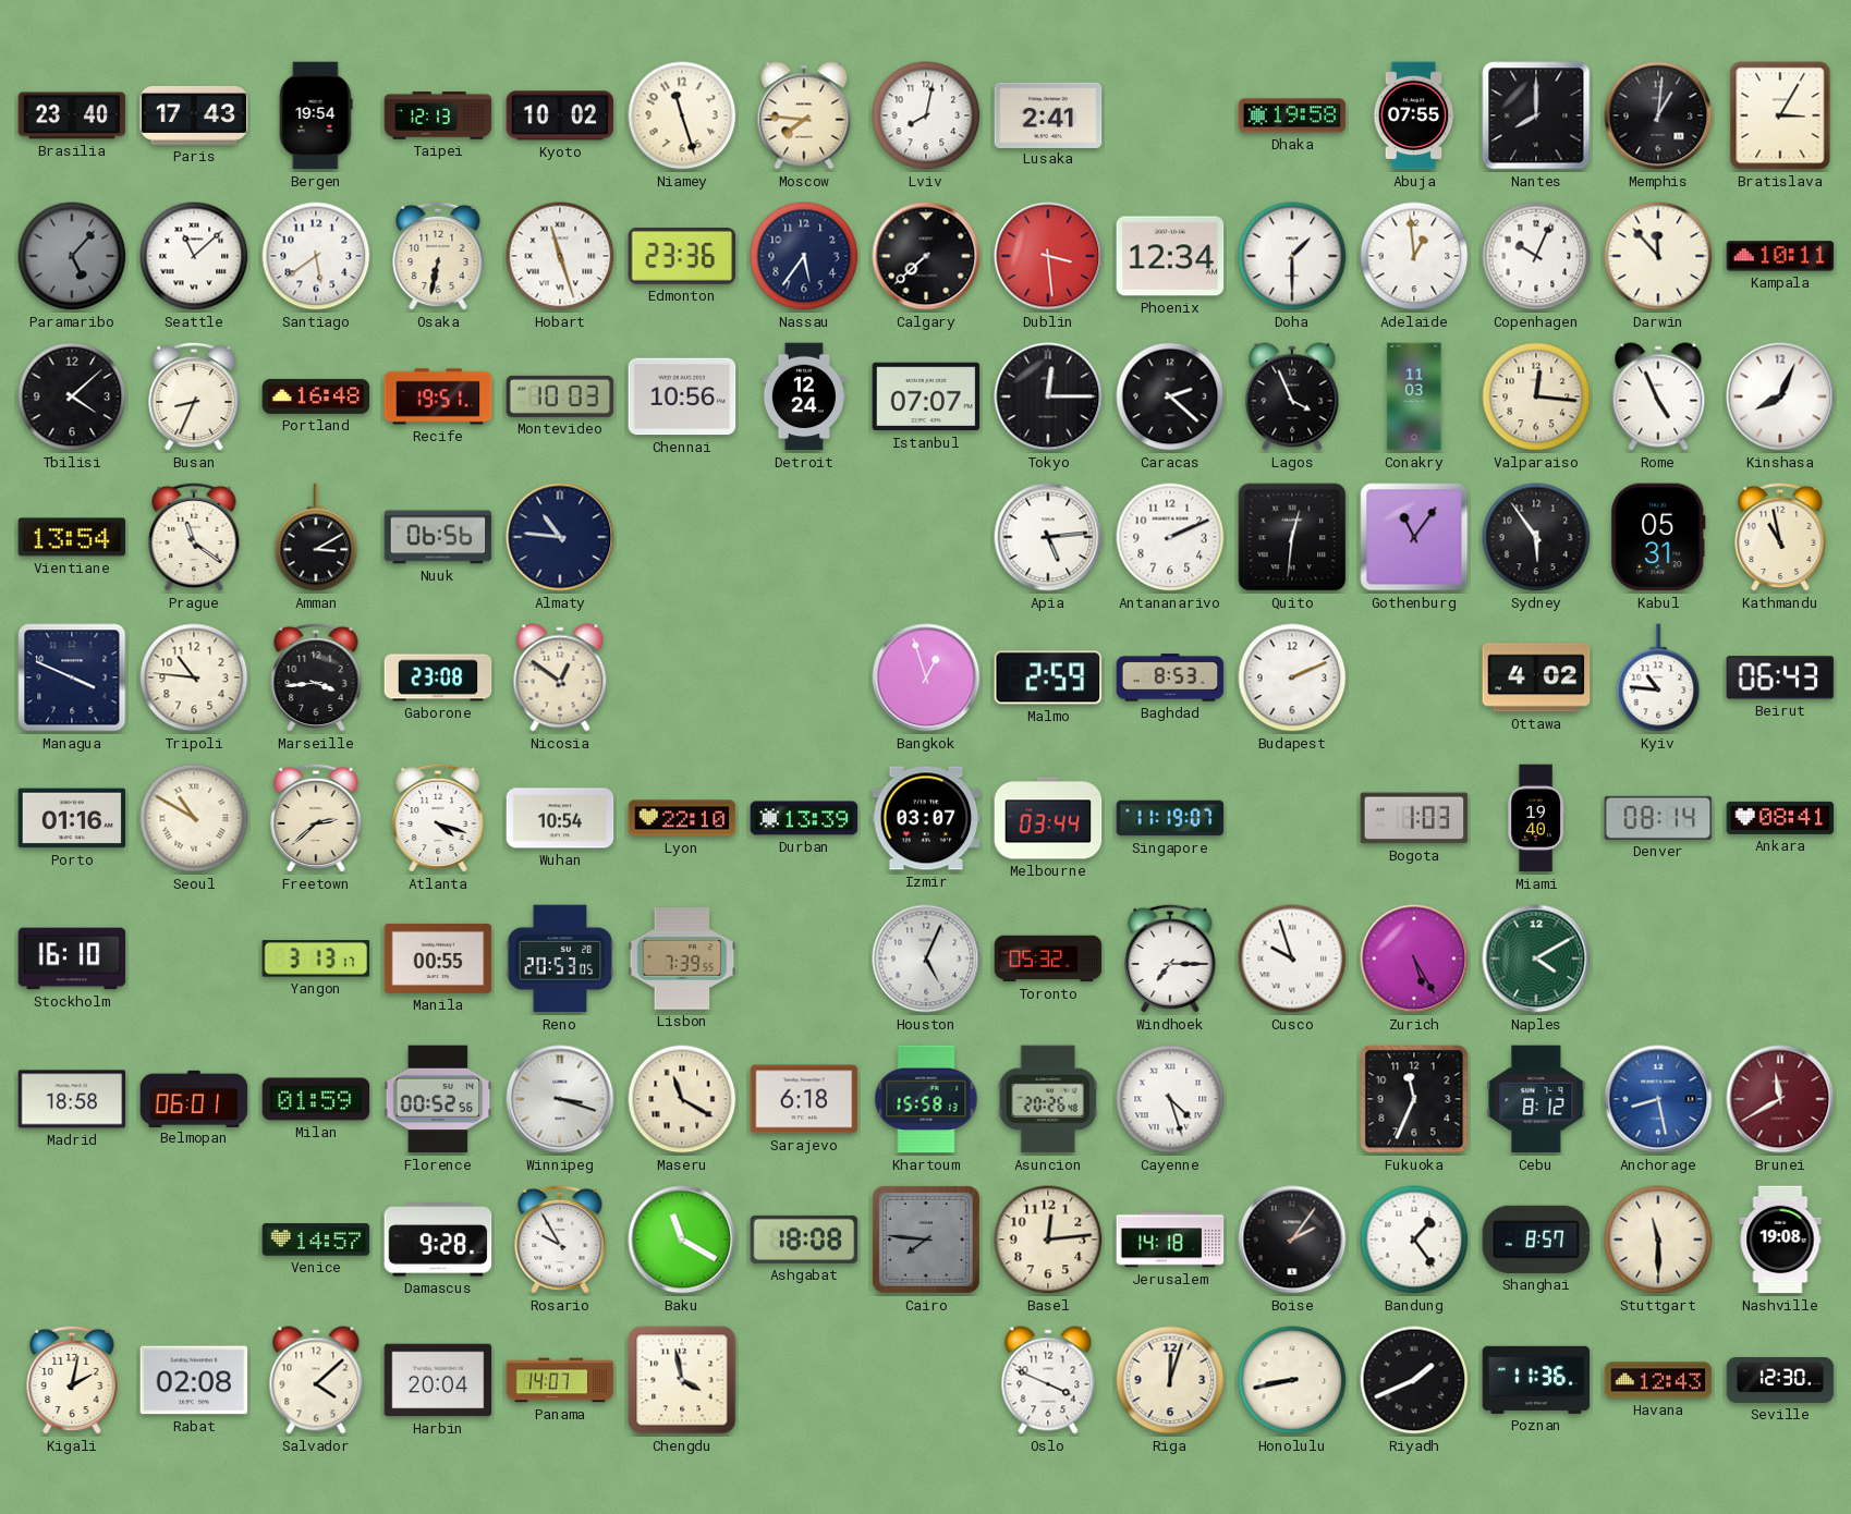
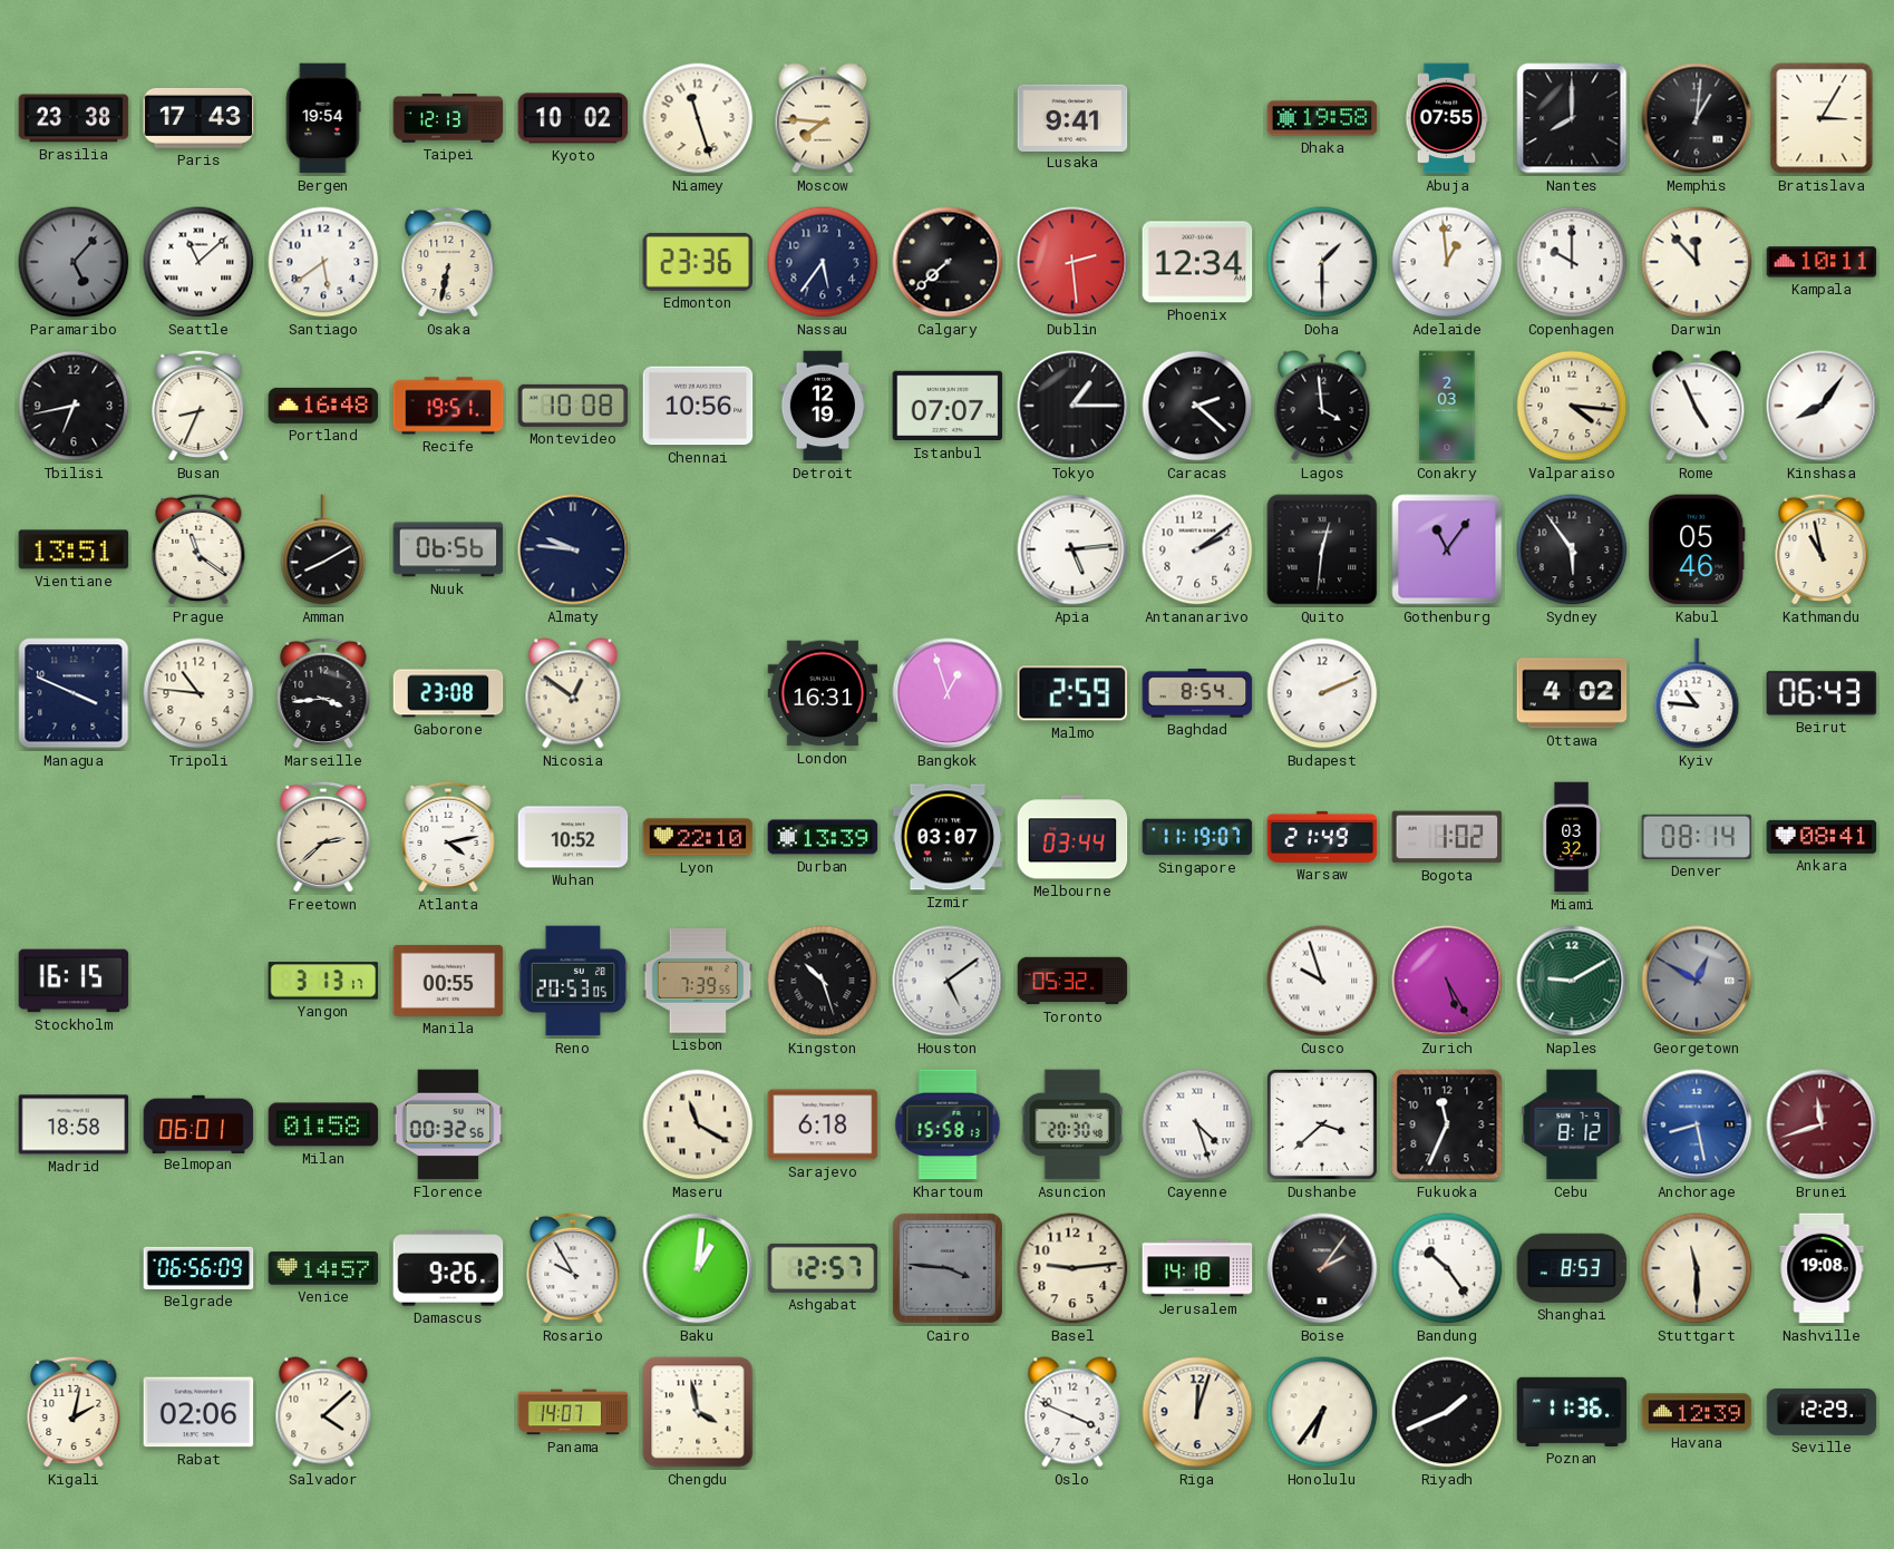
Brasilia: 23:40 -> 23:38 (74, 118)
Lviv: 8:02 -> none (926, 115)
Lusaka: 2:41 -> 9:41 (1072, 117)
Hobart: 11:27 -> none (560, 256)
Dublin: 3:29 -> 2:29 (1072, 262)
Copenhagen: 10:04 -> 10:00 (1572, 262)
Tbilisi: 4:08 -> 6:43 (74, 406)
Montevideo: 10:03 -> 10:08 (573, 406)
Detroit: 12:24 -> 12:19 (822, 406)
Tokyo: 12:15 -> 1:15 (1072, 406)
Lagos: 3:56 -> 3:59 (1322, 406)
Conakry: 11:03 -> 2:03 (1447, 406)
Valparaiso: 12:16 -> 4:16 (1572, 406)
Kinshasa: 8:04 -> 8:06 (1822, 406)
Vientiane: 13:54 -> 13:51 (74, 549)
Amman: 3:10 -> 8:10 (323, 549)
Almaty: 10:46 -> 9:46 (573, 549)
Antananarivo: 2:11 -> 2:09 (1197, 549)
Kabul: 05:31 -> 05:46 (1697, 549)
London: none -> 16:31 (823, 693)
Baghdad: 8:53 -> 8:54 (1197, 693)
Porto: 01:16 -> none (72, 818)
Seoul: 10:50 -> none (194, 818)
Atlanta: 4:18 -> 4:13 (448, 837)
Wuhan: 10:54 -> 10:52 (573, 837)
Warsaw: none -> 21:49 (1322, 837)
Bogota: 1:03 -> 1:02 (1447, 837)
Miami: 19:40 -> 03:32 (1572, 837)
Stockholm: 16:10 -> 16:15 (74, 981)
Kingston: none -> 10:27 (823, 981)
Houston: 5:04 -> 5:09 (948, 981)
Windhoek: 7:15 -> none (1170, 959)
Naples: 4:10 -> 9:10 (1572, 981)
Georgetown: none -> 12:50 (1697, 981)
Milan: 01:59 -> 01:58 (323, 1124)
Florence: 00:52 -> 00:32 (448, 1124)
Winnipeg: 3:18 -> none (560, 1099)
Asuncion: 20:26 -> 20:30 (1072, 1124)
Dushanbe: none -> 3:38 (1322, 1124)
Brunei: 11:40 -> 11:42 (1822, 1124)
Belgrade: none -> 06:56 (198, 1268)
Damascus: 9:28 -> 9:26 (448, 1268)
Baku: 11:20 -> 1:01 (698, 1268)
Ashgabat: 18:08 -> 12:57 (823, 1268)
Cairo: 7:46 -> 3:46 (948, 1268)
Basel: 12:14 -> 9:14 (1072, 1268)
Bandung: 1:24 -> 10:24 (1447, 1268)
Shanghai: 8:57 -> 8:53 (1572, 1268)
Rabat: 02:08 -> 02:06 (198, 1412)
Harbin: 20:04 -> none (438, 1380)
Honolulu: 8:43 -> 6:36 (1322, 1412)
Havana: 12:43 -> 12:39 (1697, 1412)
Seville: 12:30 -> 12:29 (1822, 1412)
